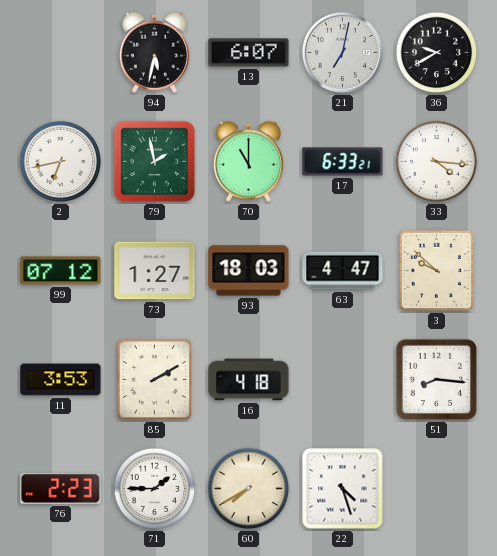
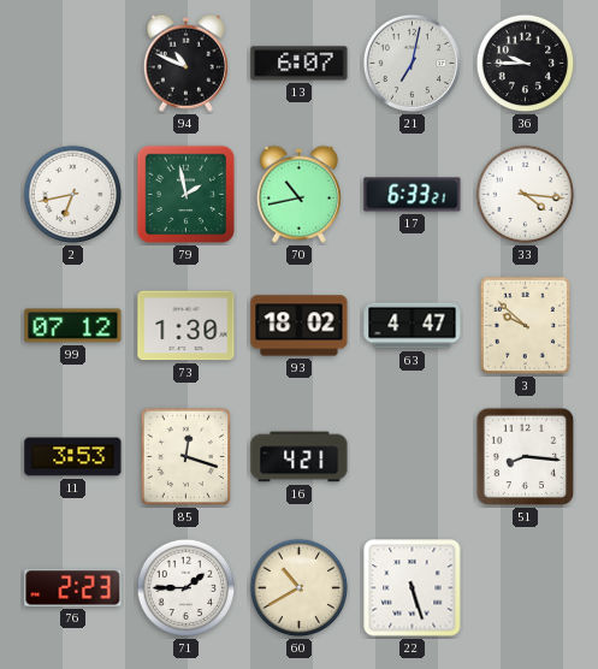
94: 5:32 -> 10:49 (185, 63)
36: 9:40 -> 9:45 (526, 64)
70: 11:00 -> 10:43 (298, 194)
73: 1:27 -> 1:30 (186, 326)
93: 18:03 -> 18:02 (300, 326)
85: 2:10 -> 12:18 (185, 457)
16: 4:18 -> 4:21 (300, 457)
60: 7:40 -> 10:40 (300, 588)
22: 4:27 -> 5:27 (413, 588)
